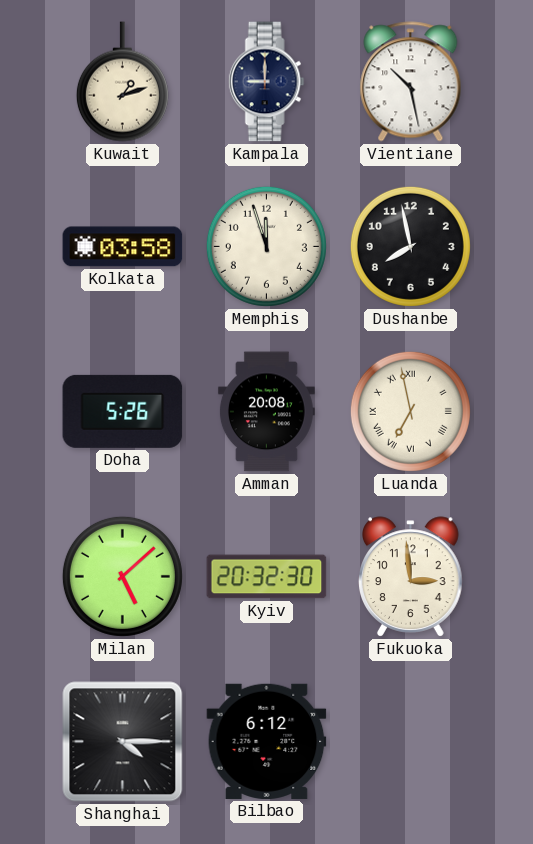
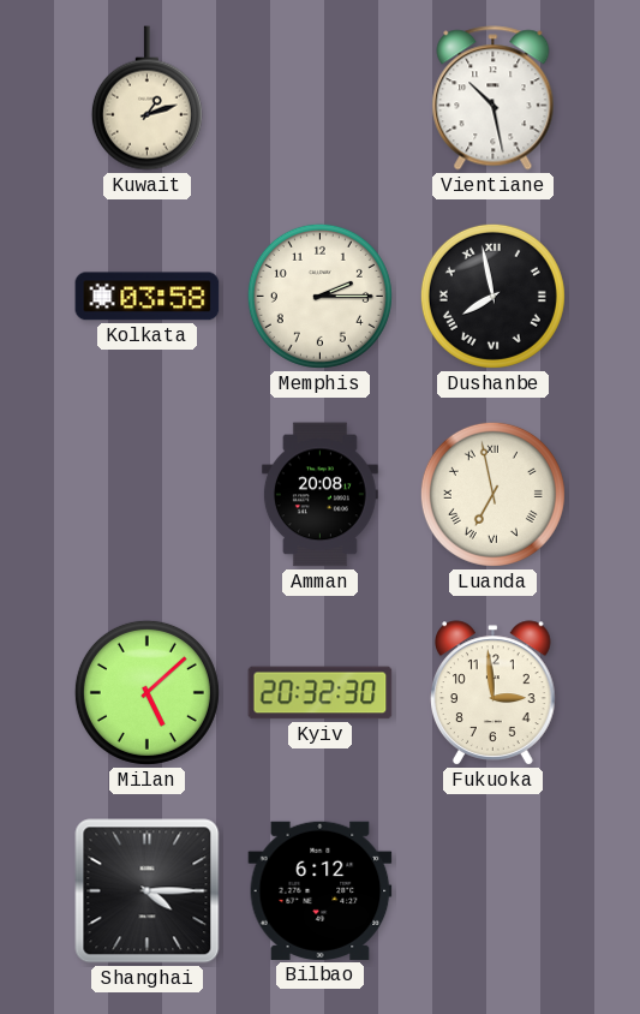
Kampala: 9:00 -> none (266, 82)
Memphis: 11:57 -> 2:15 (319, 296)
Dushanbe numerals: Arabic -> Roman (492, 296)
Doha: 5:26 -> none (123, 411)
